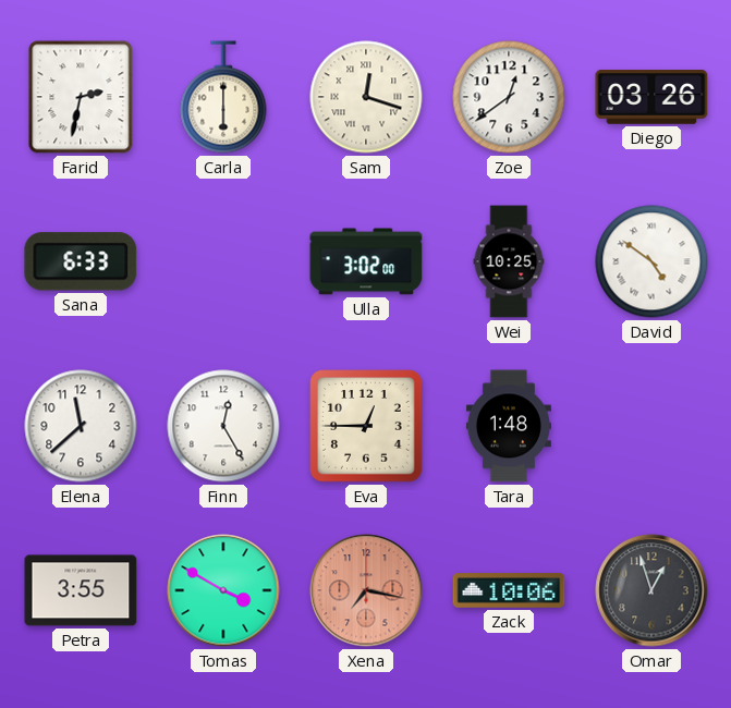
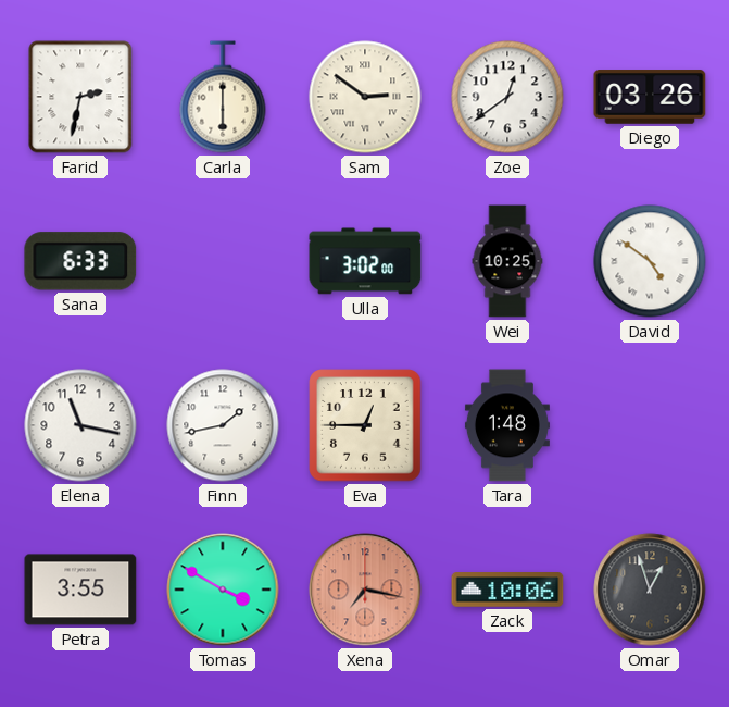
Sam: 12:18 -> 2:51 (365, 97)
Elena: 11:38 -> 11:17 (80, 425)
Finn: 12:25 -> 1:43 (223, 425)
